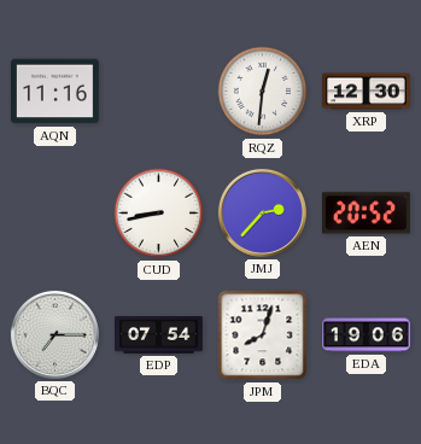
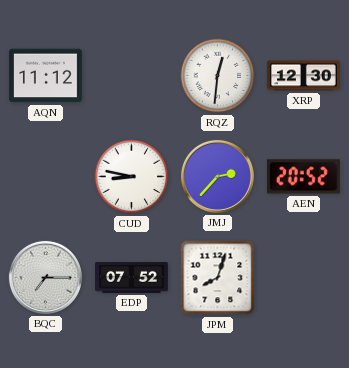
AQN: 11:16 -> 11:12 (46, 76)
CUD: 8:43 -> 8:47 (132, 177)
EDP: 07:54 -> 07:52 (132, 278)
EDA: 19:06 -> none (367, 335)
